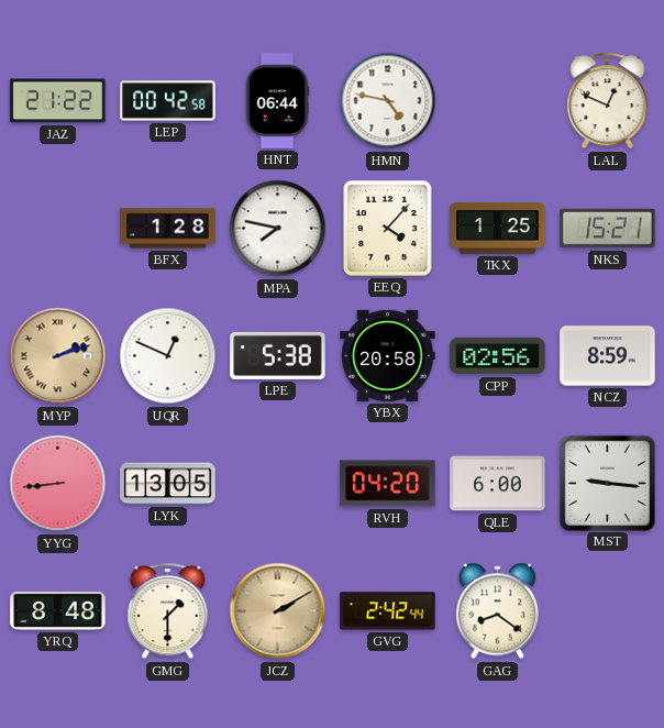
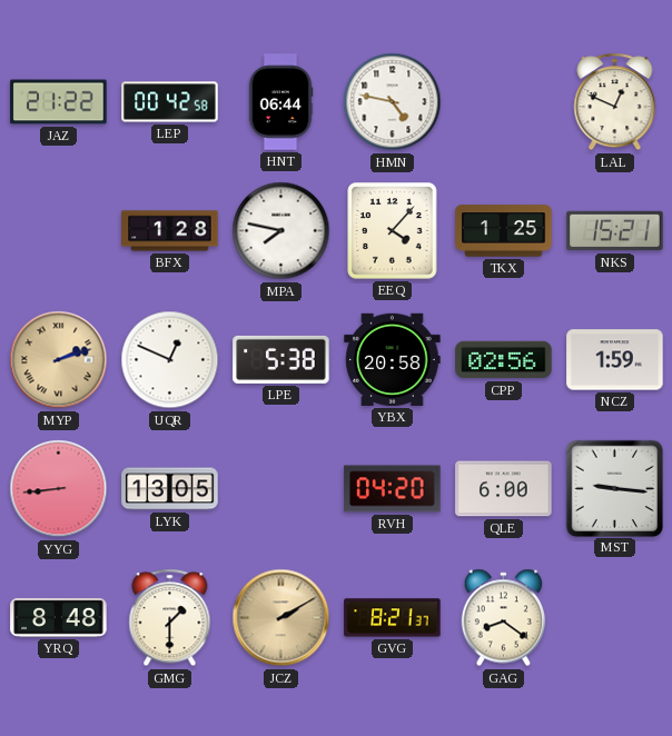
NCZ: 8:59 -> 1:59 (615, 360)
GVG: 2:42 -> 8:21 (393, 618)
